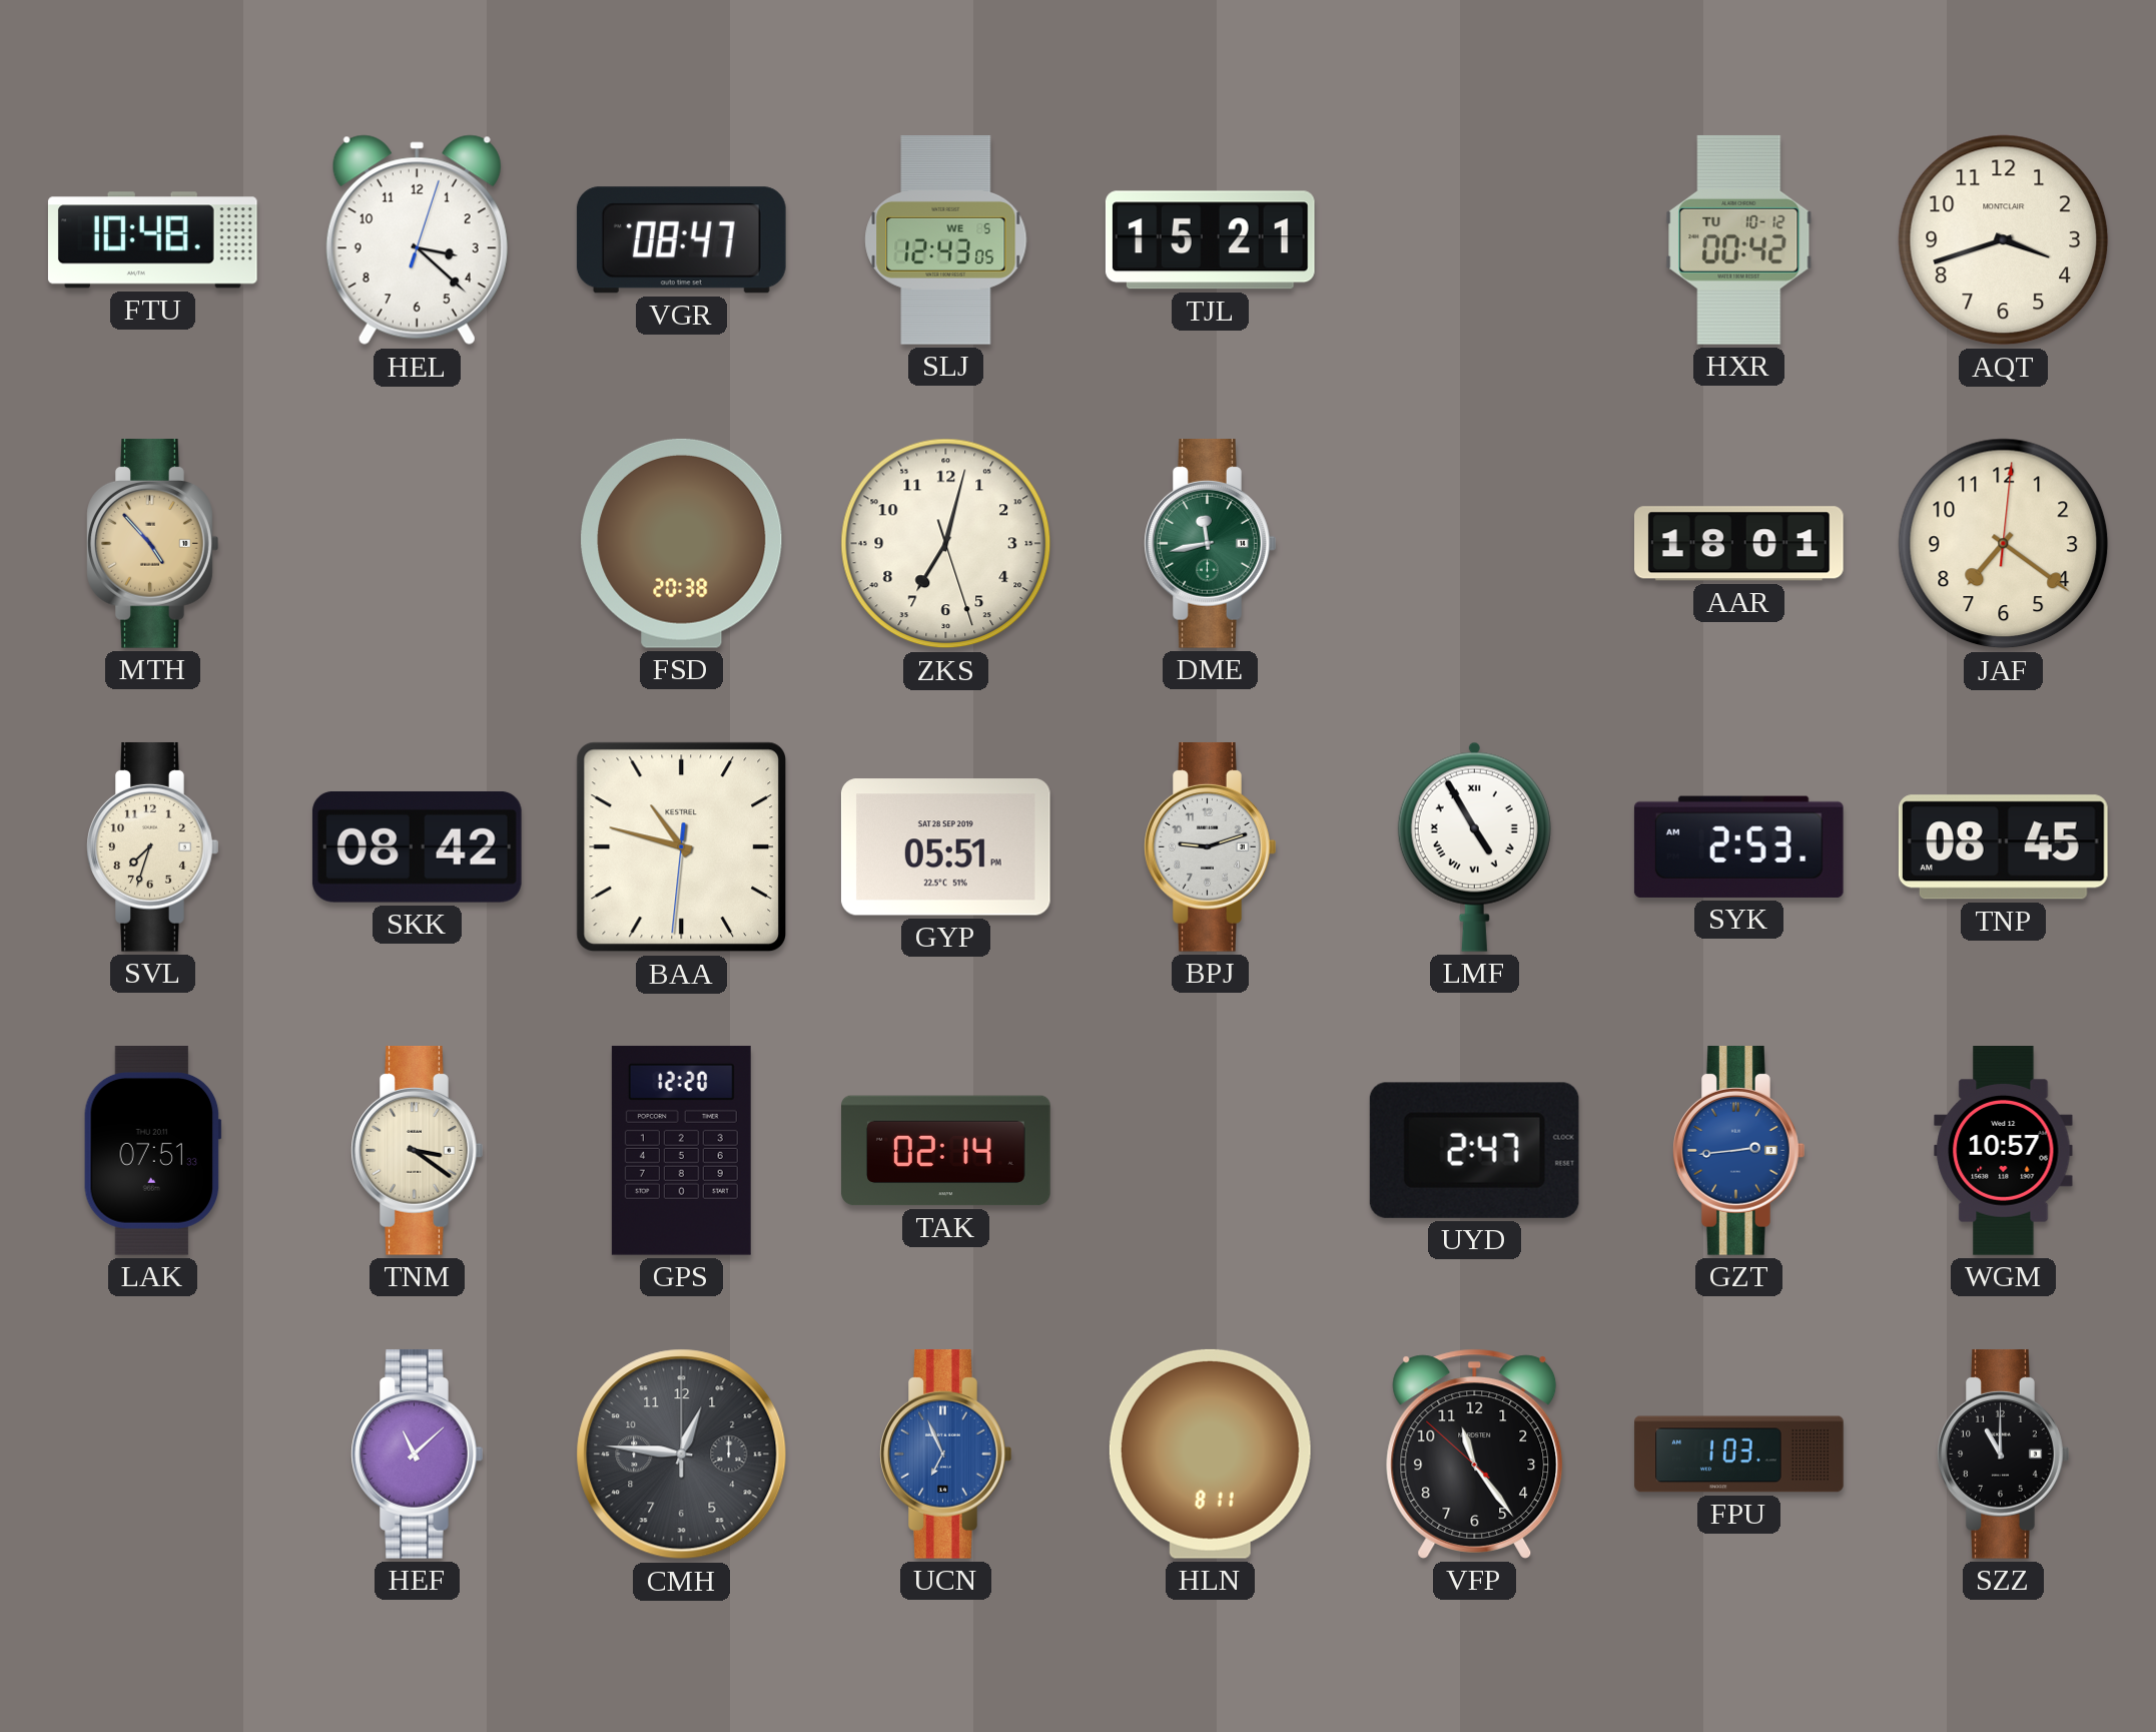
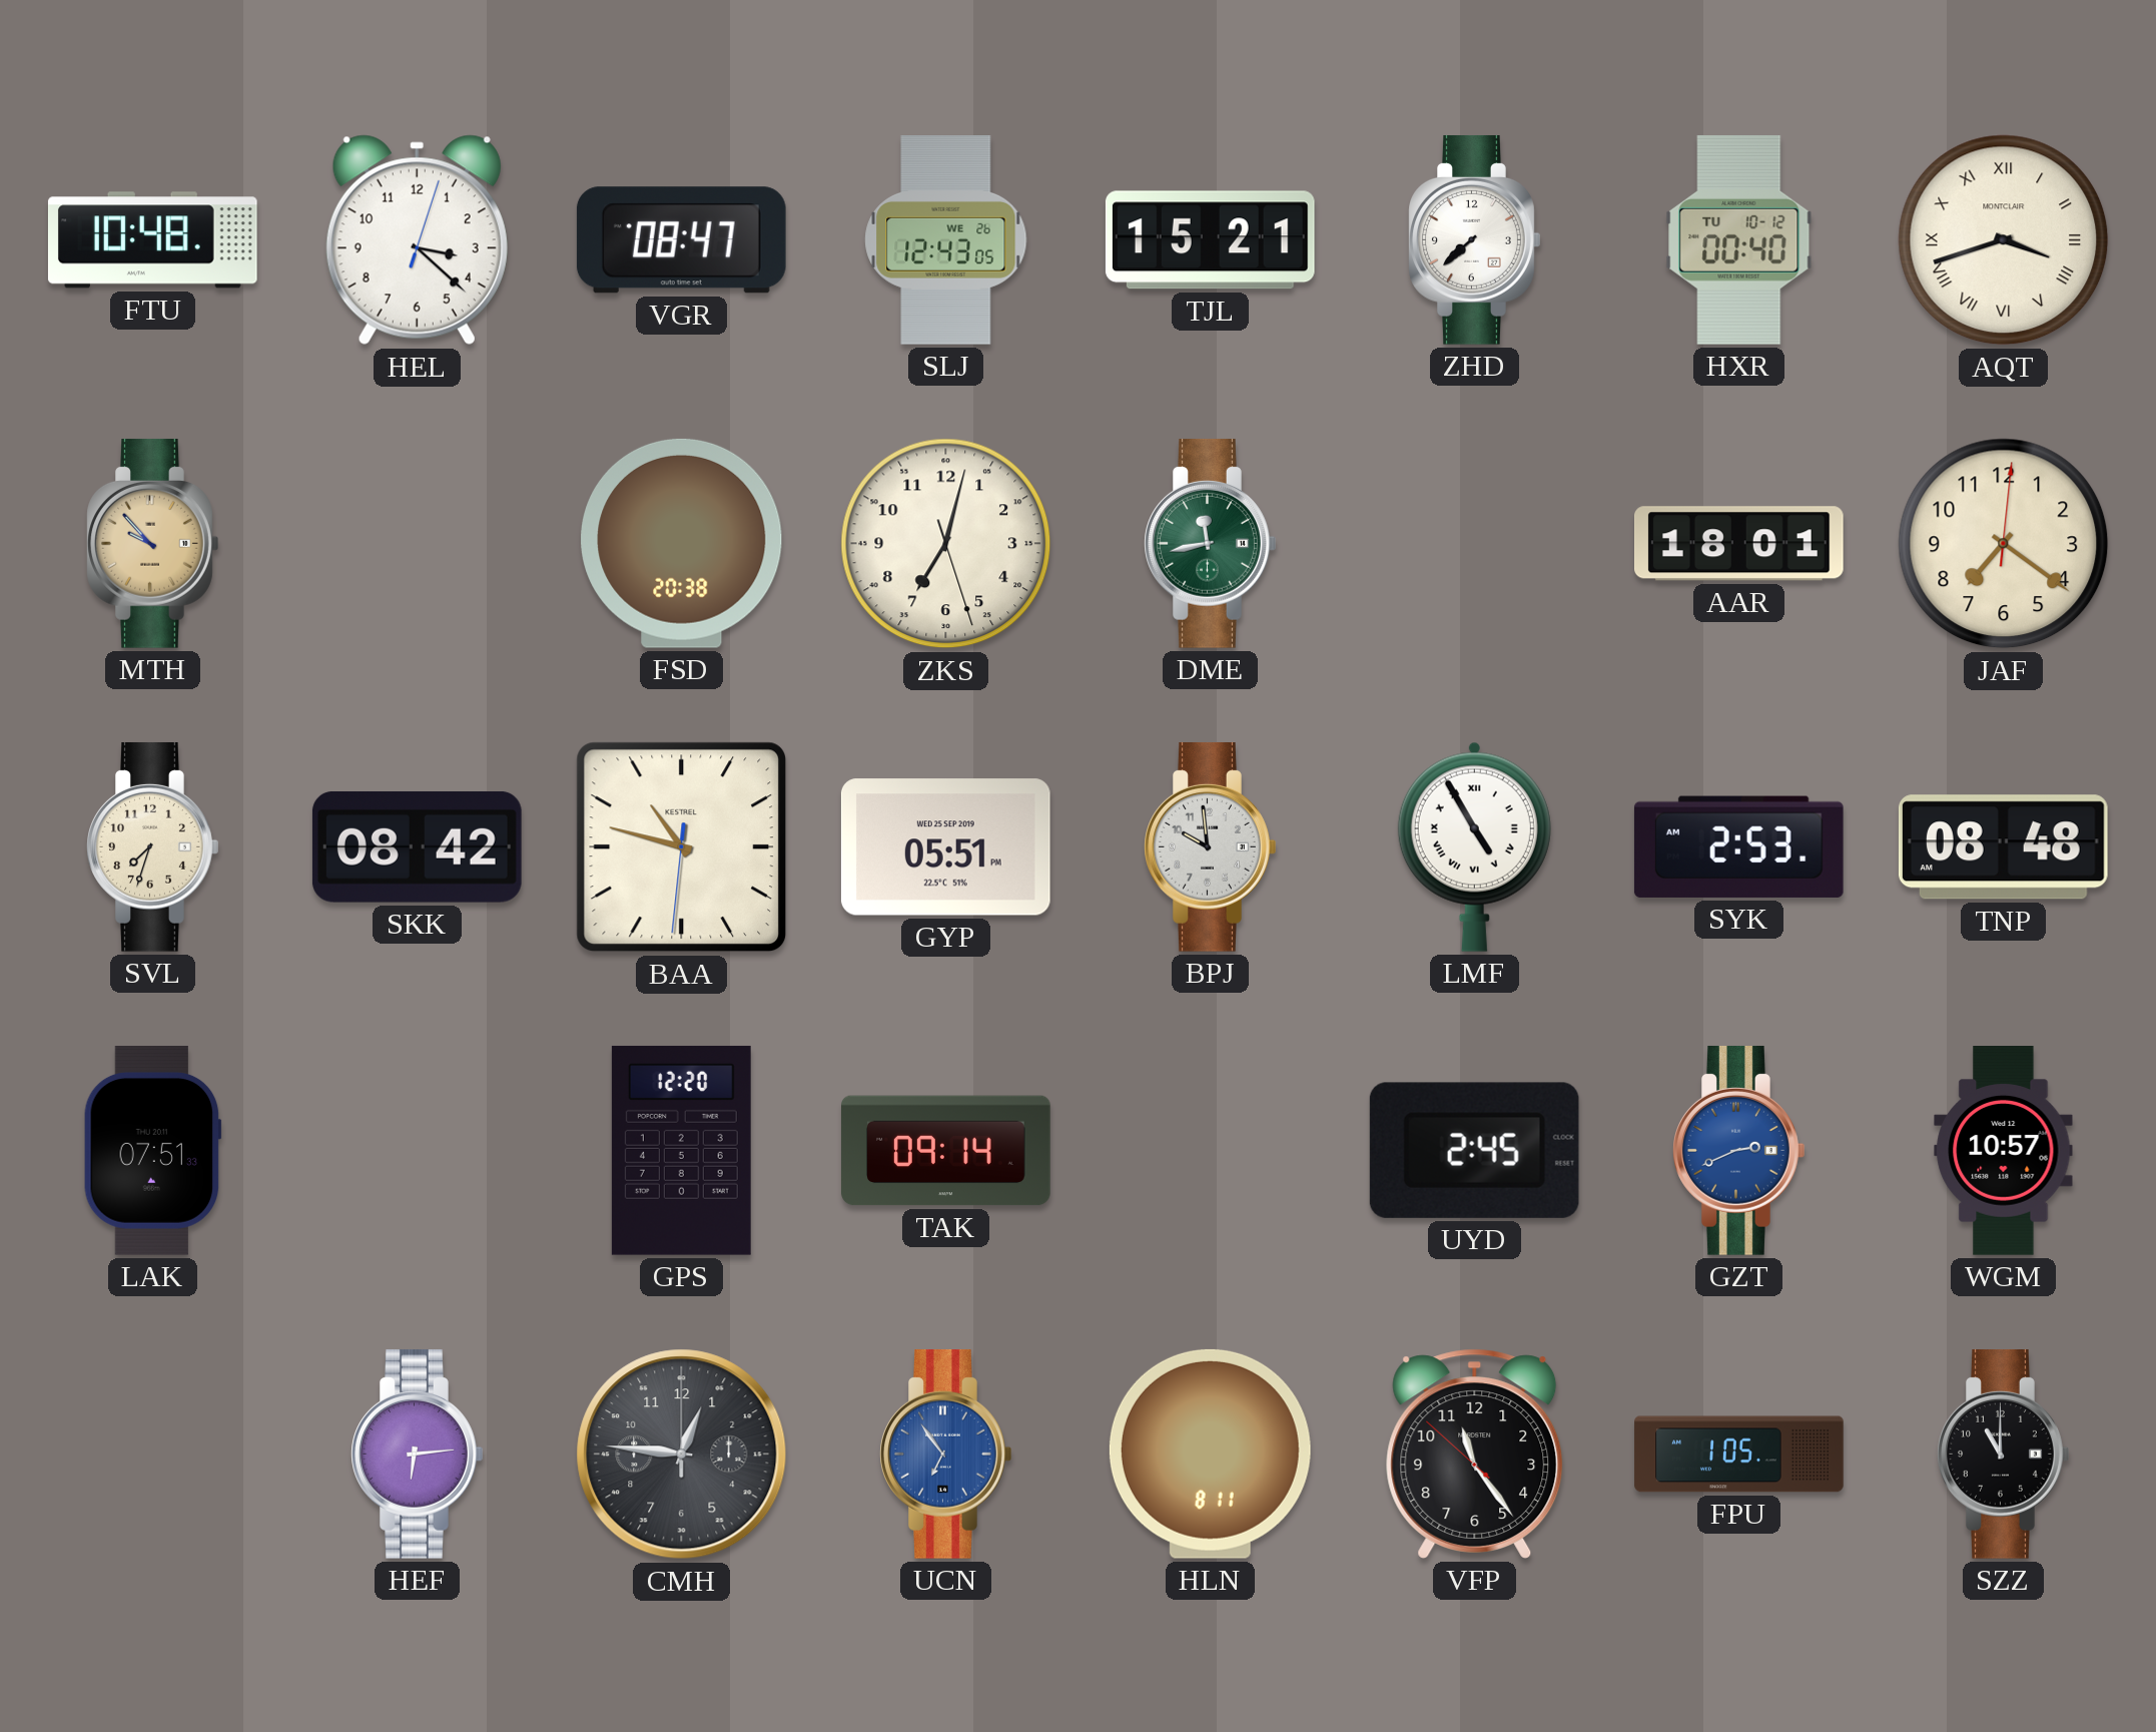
SLJ date: WE 5 -> WE 26 (946, 240)
ZHD: none -> 7:38 (1475, 239)
HXR: 00:42 -> 00:40 (1739, 239)
AQT numerals: Arabic -> Roman (2004, 240)
MTH: 4:53 -> 9:53 (153, 543)
GYP date: SAT 28 SEP 2019 -> WED 25 SEP 2019 (945, 847)
BPJ: 9:12 -> 9:59 (1211, 846)
TNP: 08:45 -> 08:48 (2003, 847)
TNM: 3:21 -> none (418, 1150)
TAK: 02:14 -> 09:14 (946, 1151)
UYD: 2:47 -> 2:45 (1474, 1150)
GZT: 2:44 -> 2:41 (1739, 1150)
HEF: 11:08 -> 6:14 (418, 1454)
UCN: 6:56 -> 6:54 (946, 1454)
FPU: 1:03 -> 1:05 (1739, 1455)
